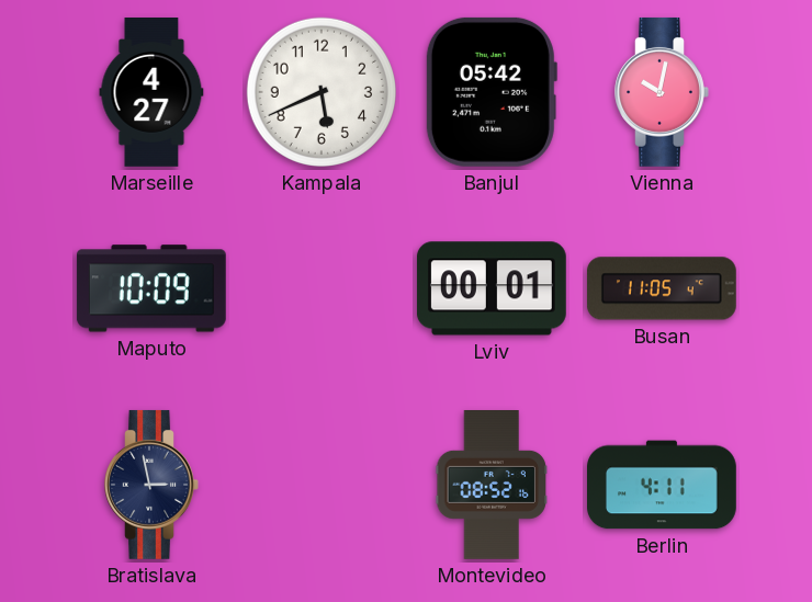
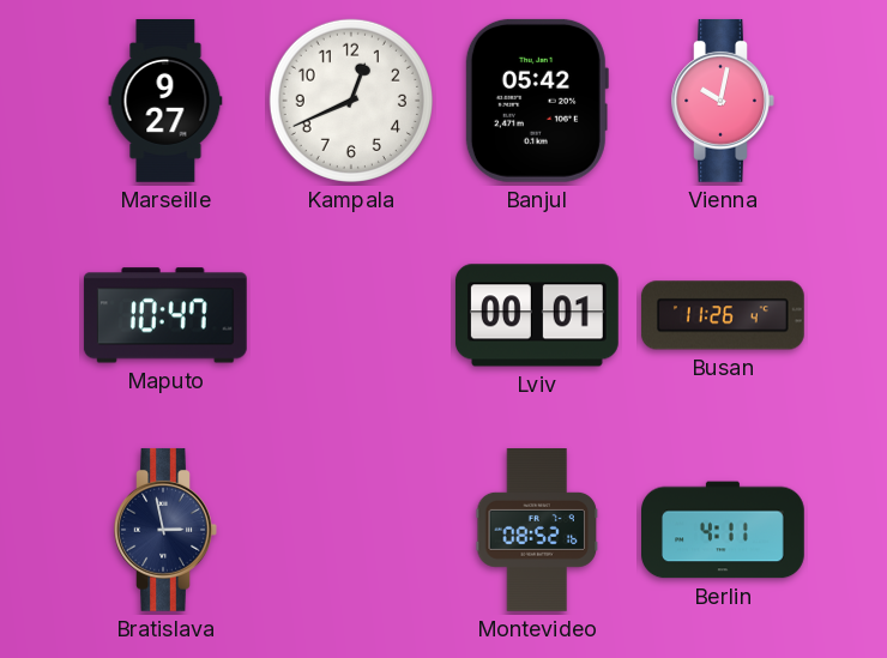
Marseille: 4:27 -> 9:27 (165, 102)
Kampala: 5:41 -> 12:41 (351, 101)
Maputo: 10:09 -> 10:47 (165, 315)
Busan: 11:05 -> 11:26 (723, 315)
